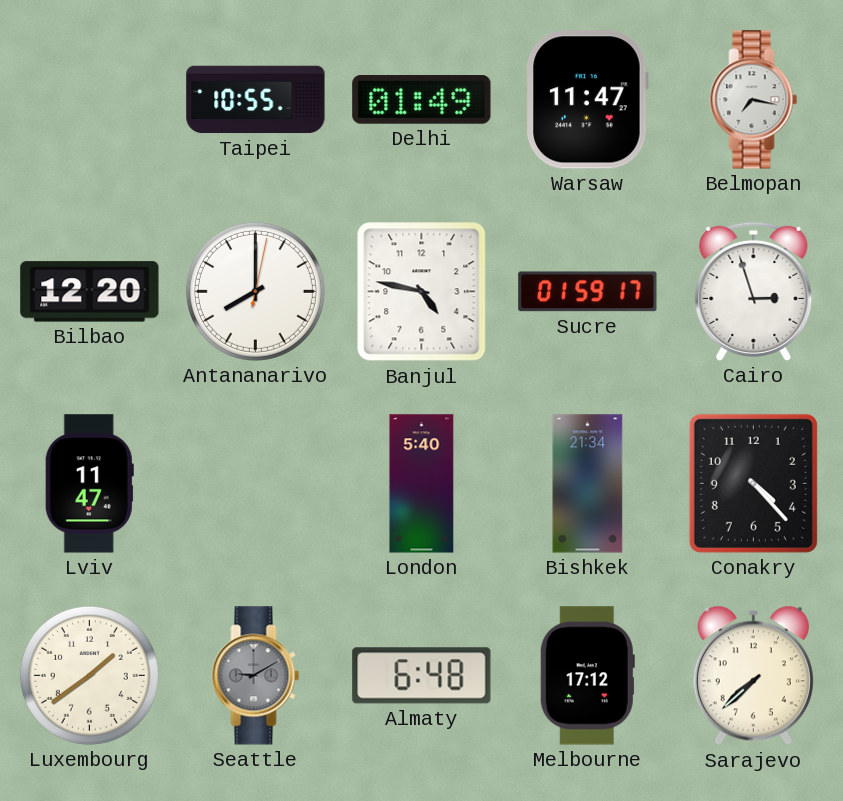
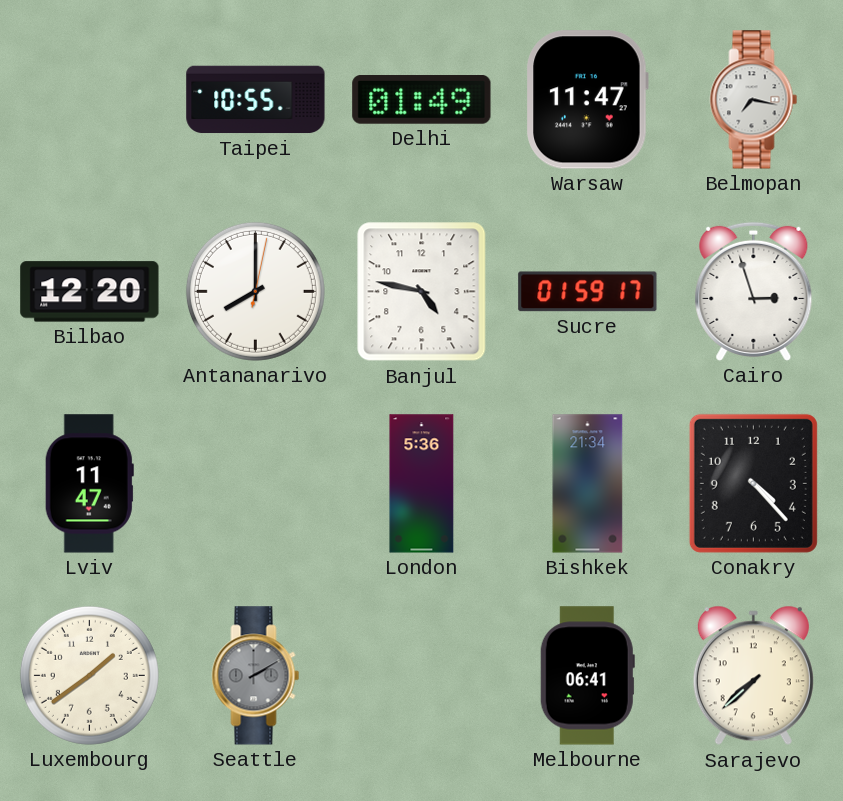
London: 5:40 -> 5:36 (422, 484)
Seattle: 9:10 -> 2:10 (256, 676)
Almaty: 6:48 -> none (422, 676)
Melbourne: 17:12 -> 06:41 (587, 676)
